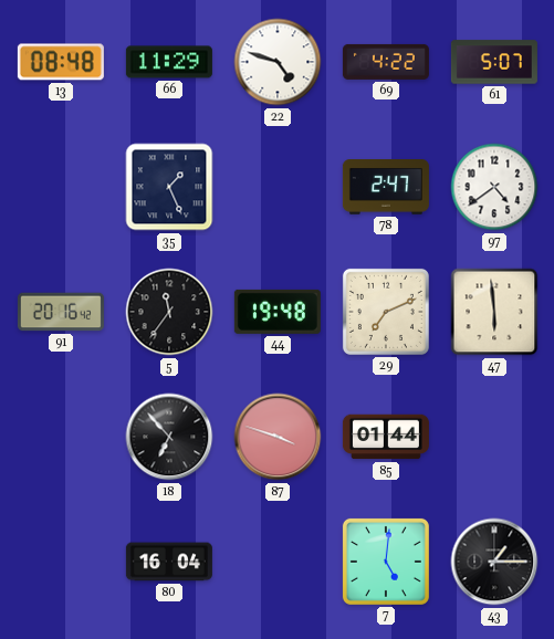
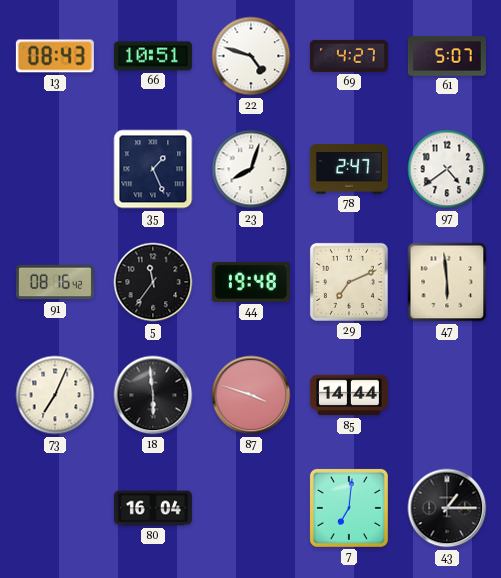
13: 08:48 -> 08:43 (55, 56)
66: 11:29 -> 10:51 (153, 56)
69: 4:22 -> 4:27 (349, 56)
23: none -> 8:03 (251, 169)
91: 20:16 -> 08:16 (55, 282)
73: none -> 7:04 (55, 395)
18: 6:53 -> 5:59 (153, 395)
85: 01:44 -> 14:44 (349, 395)
7: 5:01 -> 7:01 (349, 508)
